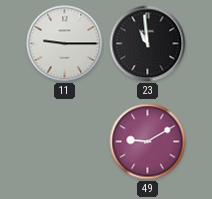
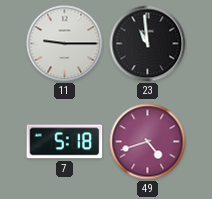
7: none -> 5:18 (65, 142)
49: 9:10 -> 4:42 (148, 142)
